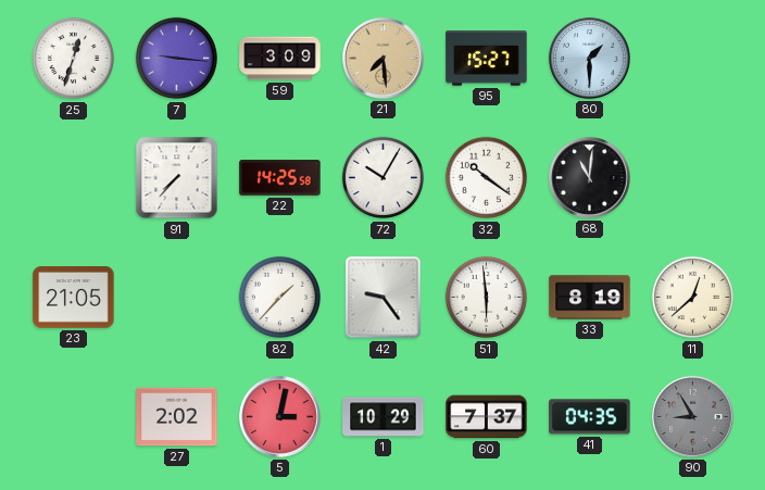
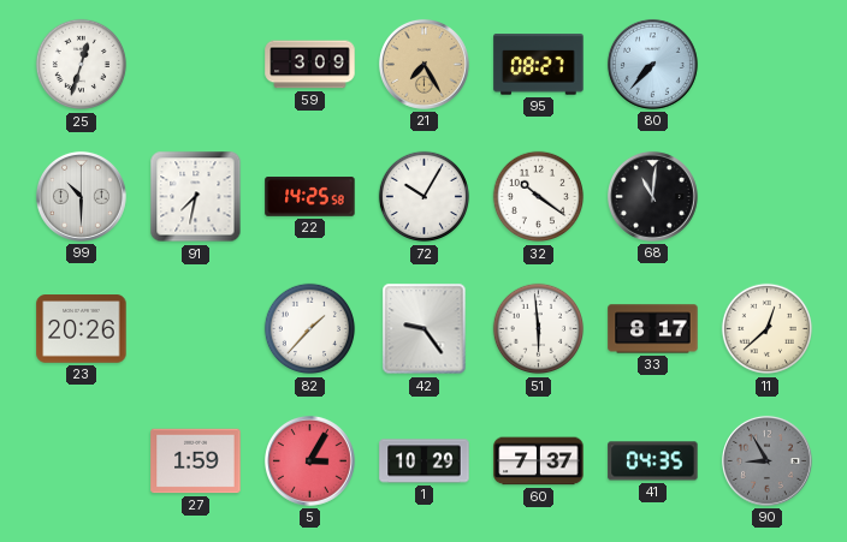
7: 9:16 -> none (177, 59)
21: 7:29 -> 7:25 (423, 64)
95: 15:27 -> 08:27 (539, 65)
80: 1:30 -> 7:37 (652, 64)
99: none -> 10:30 (81, 196)
91: 7:37 -> 7:32 (196, 197)
23: 21:05 -> 20:26 (82, 329)
33: 8:19 -> 8:17 (653, 329)
27: 2:02 -> 1:59 (196, 461)
5: 3:02 -> 3:05 (309, 460)
